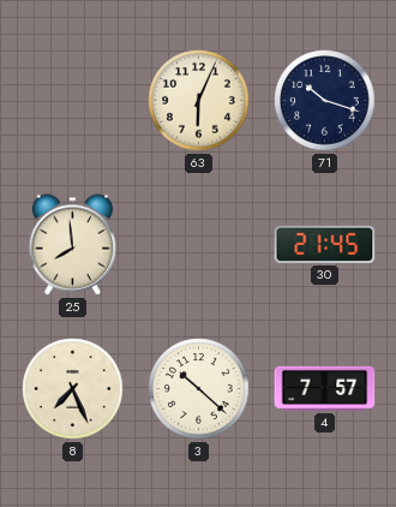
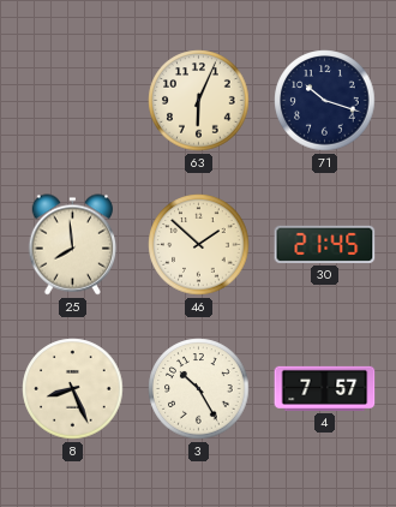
46: none -> 1:52 (199, 245)
8: 7:26 -> 8:26 (73, 389)
3: 10:22 -> 10:25 (199, 389)
